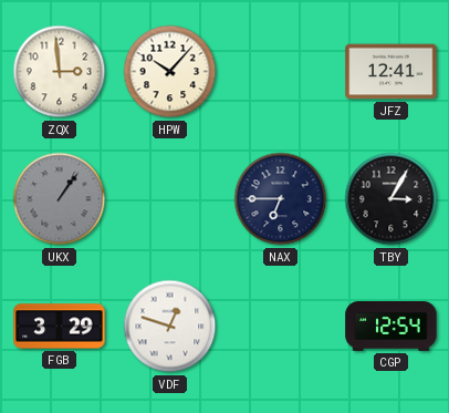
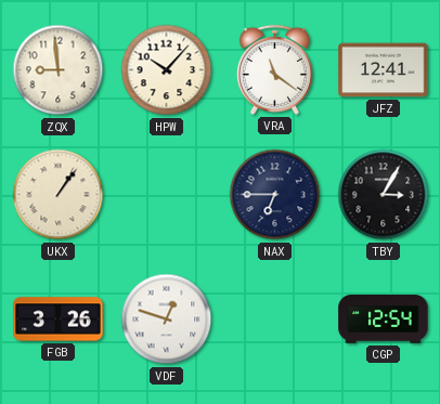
ZQX: 2:59 -> 8:59 (59, 70)
VRA: none -> 11:21 (274, 69)
UKX dial: grey -> cream (59, 195)
FGB: 3:29 -> 3:26 (59, 320)
